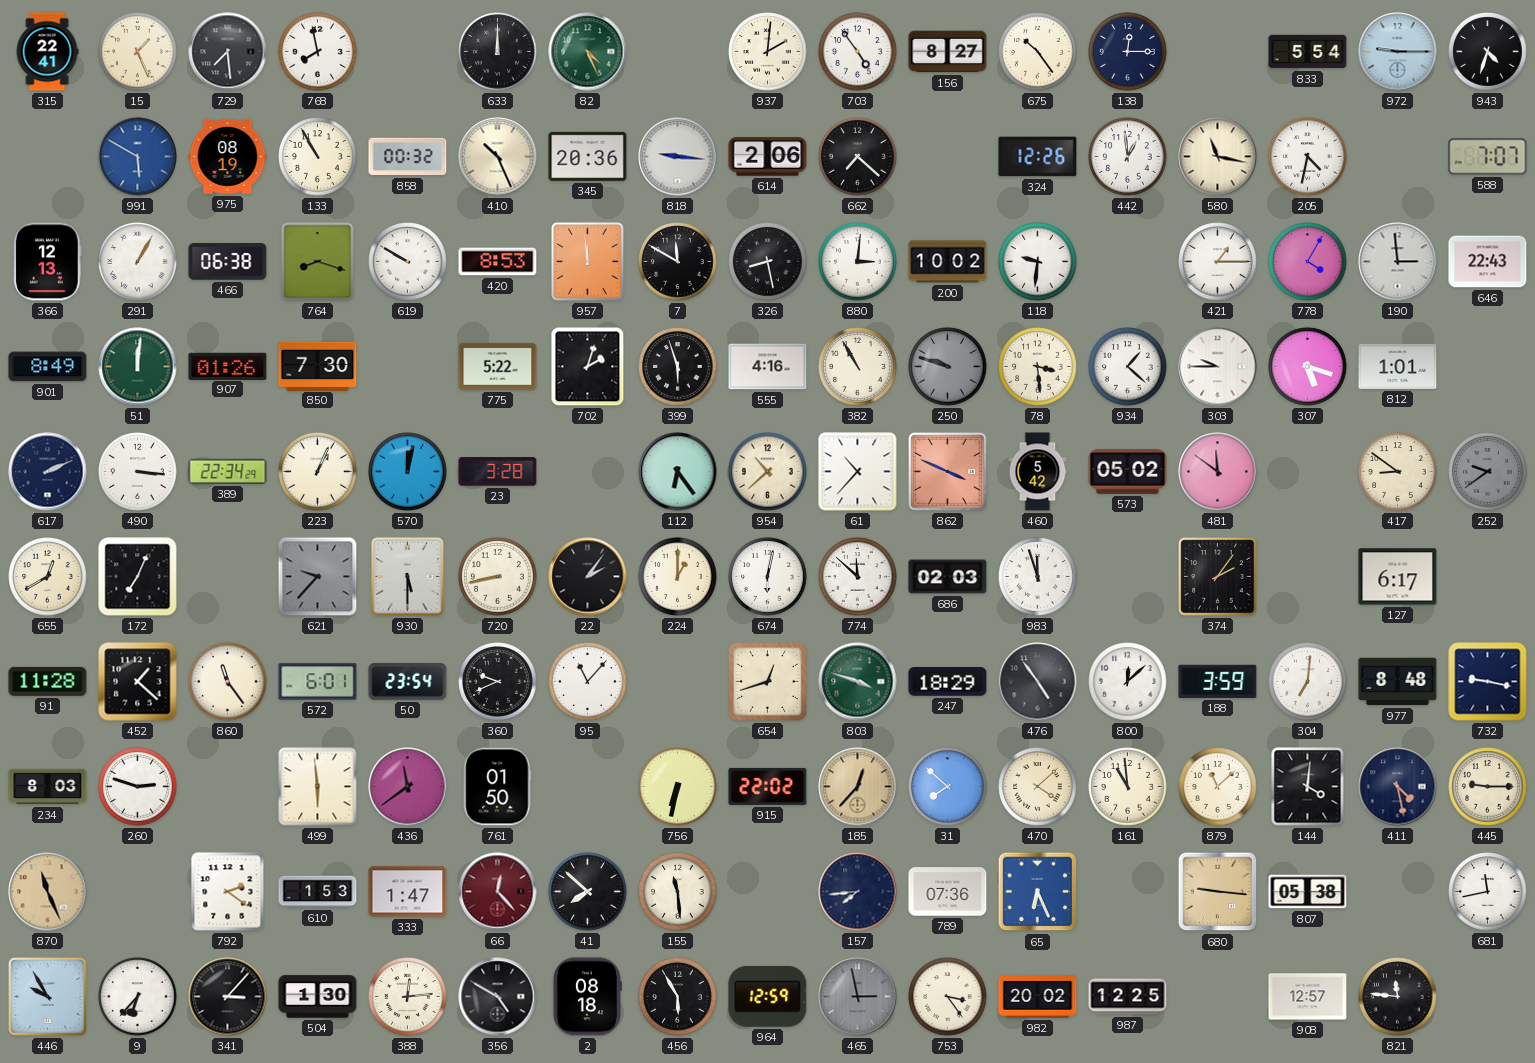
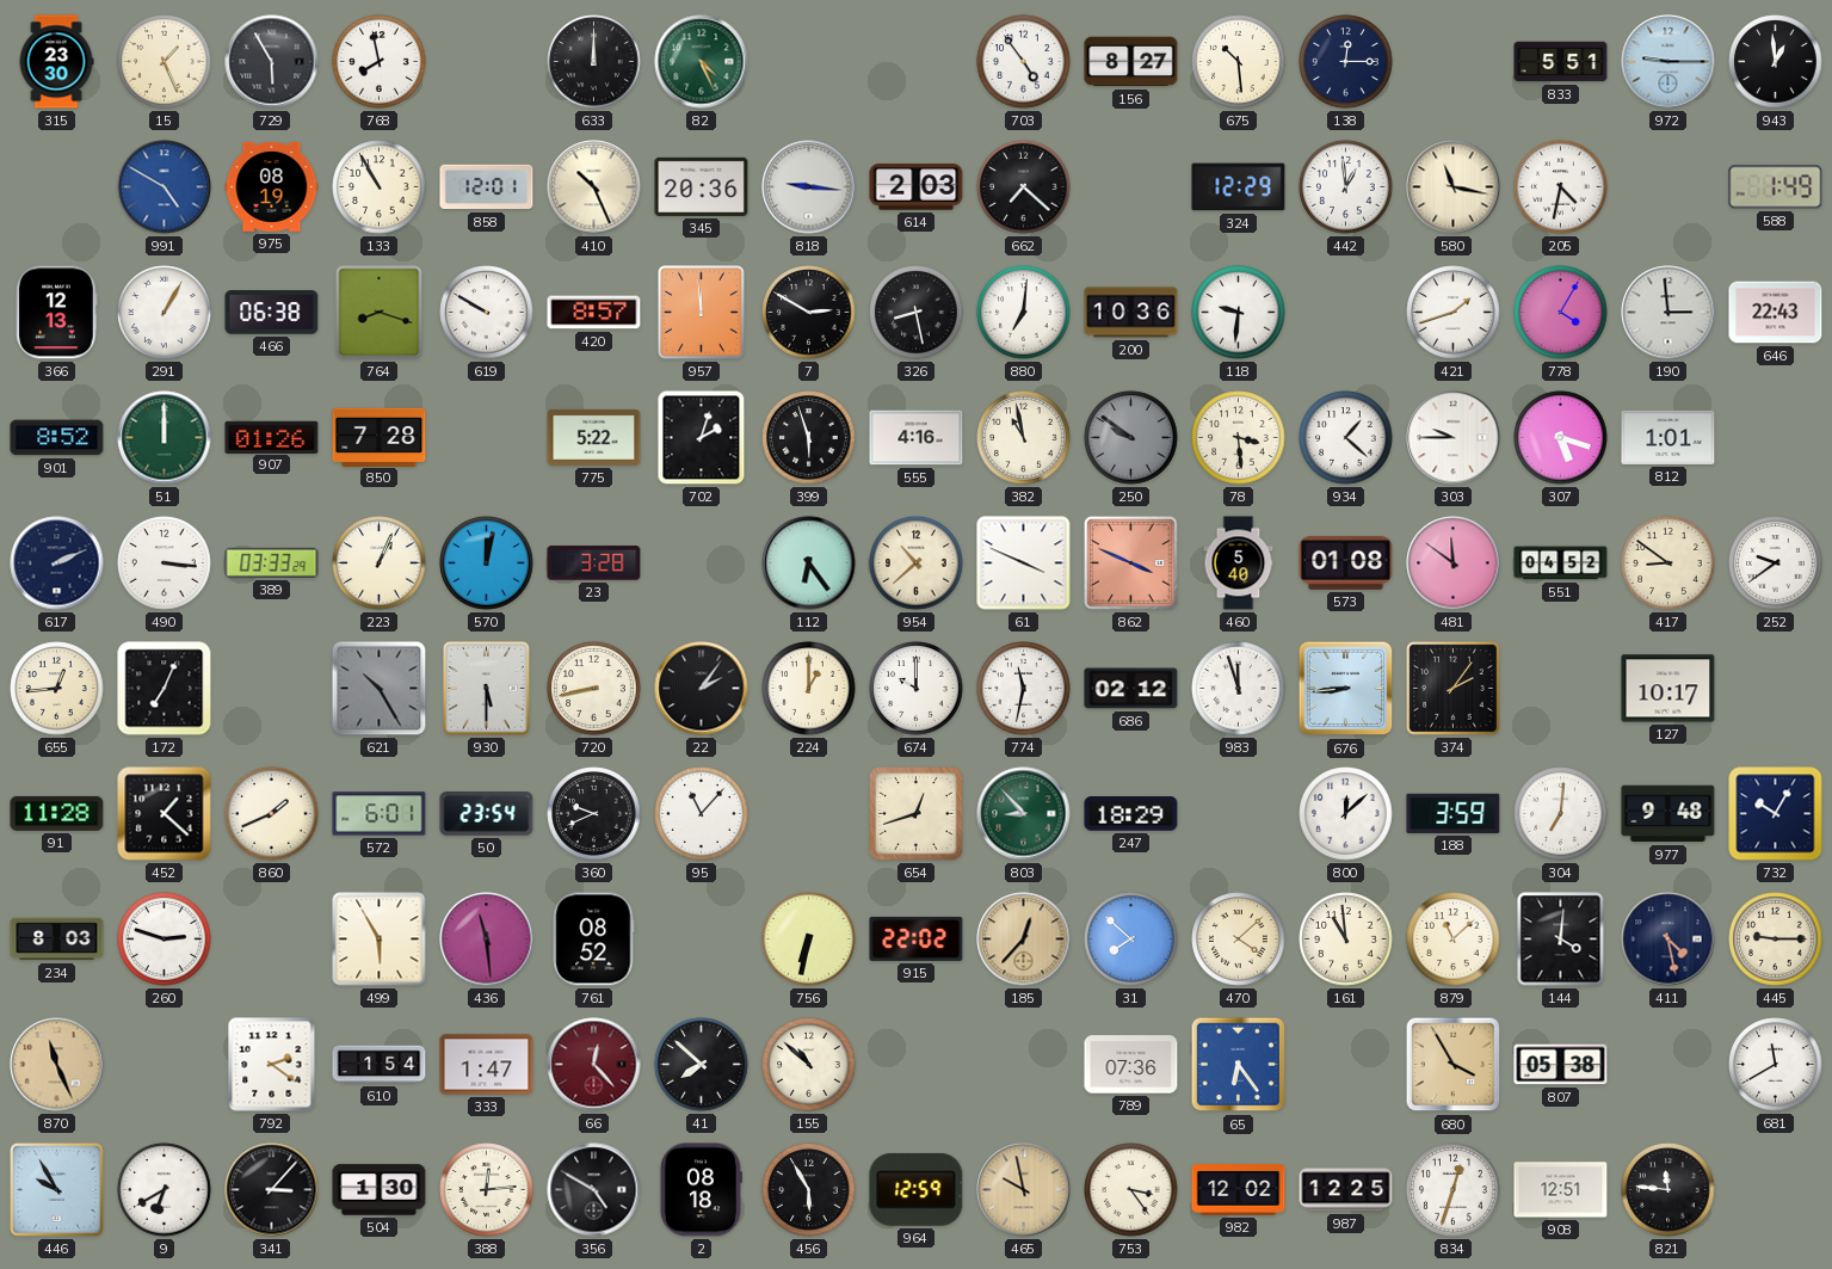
315: 22:41 -> 23:30 (56, 62)
729: 7:29 -> 5:55 (272, 62)
937: 2:01 -> none (768, 52)
675: 10:24 -> 10:29 (1239, 62)
833: 5:54 -> 5:51 (1561, 62)
943: 4:33 -> 12:59 (1776, 62)
991: 5:50 -> 4:50 (165, 187)
858: 00:32 -> 12:01 (487, 187)
614: 2:06 -> 2:03 (917, 187)
324: 12:26 -> 12:29 (1239, 187)
588: 7:07 -> 1:49 (1776, 187)
420: 8:53 -> 8:57 (594, 313)
7: 11:50 -> 2:50 (809, 313)
880: 3:01 -> 7:01 (1024, 313)
200: 10:02 -> 10:36 (1131, 313)
421: 1:15 -> 1:42 (1454, 313)
901: 8:49 -> 8:52 (57, 438)
51: 12:01 -> 12:00 (165, 438)
850: 7:30 -> 7:28 (380, 437)
382: 10:55 -> 10:58 (1024, 438)
250: 9:48 -> 9:51 (1131, 438)
389: 22:34 -> 03:33 (272, 562)
61: 10:37 -> 3:49 (1024, 563)
460: 5:42 -> 5:40 (1239, 563)
573: 05:02 -> 01:08 (1346, 563)
551: none -> 04:52 (1561, 563)
252 dial: grey -> white (1776, 563)
655: 12:40 -> 12:44 (57, 689)
621: 9:37 -> 10:25 (380, 689)
674: 6:02 -> 10:00 (917, 689)
774: 11:52 -> 11:32 (1024, 689)
686: 02:03 -> 02:12 (1131, 689)
676: none -> 8:44 (1346, 689)
127: 6:17 -> 10:17 (1668, 689)
860: 11:24 -> 1:41 (272, 814)
803: 3:48 -> 8:53 (1024, 814)
476: 4:54 -> none (1038, 682)
977: 8:48 -> 9:48 (1668, 814)
732: 9:17 -> 10:05 (1776, 814)
499: 5:59 -> 5:55 (380, 940)
436: 11:39 -> 11:29 (487, 940)
761: 01:50 -> 08:52 (593, 940)
610: 1:53 -> 1:54 (380, 1065)
155: 11:29 -> 10:52 (809, 1065)
157: 7:44 -> none (858, 892)
65: 6:26 -> 6:24 (1239, 1065)
680: 9:16 -> 3:55 (1454, 1065)
681: 11:43 -> 11:40 (1776, 1065)
9: 6:37 -> 6:40 (165, 1190)
465: 2:58 -> 9:58 (1024, 1190)
465 dial: grey -> champagne (1024, 1190)
982: 20:02 -> 12:02 (1239, 1190)
834: none -> 12:33 (1454, 1190)
908: 12:57 -> 12:51 (1561, 1190)
